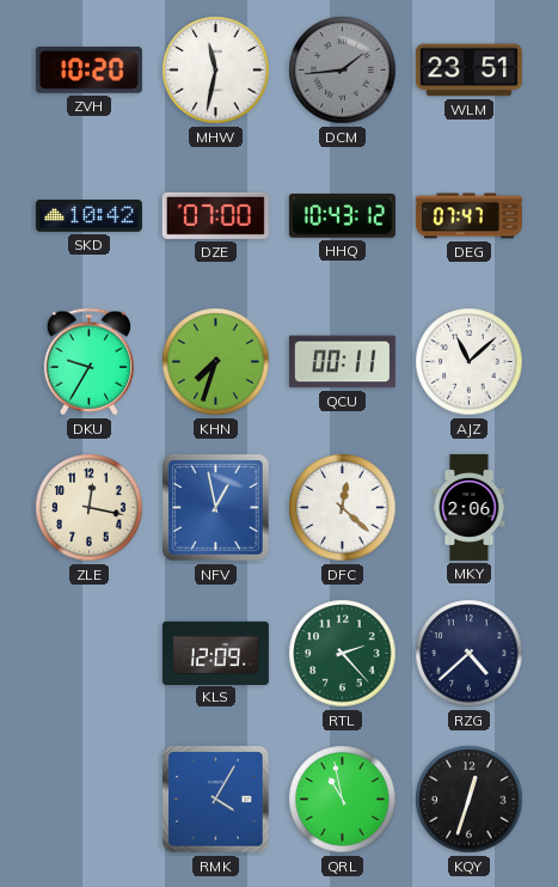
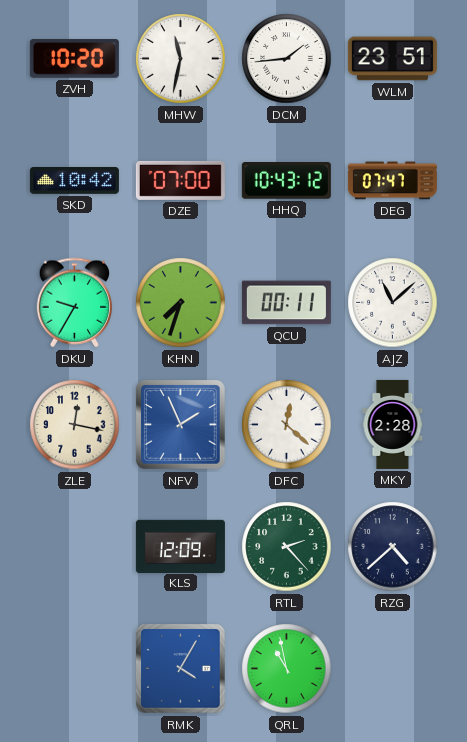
DCM dial: grey -> white (287, 59)
NFV: 12:58 -> 1:56 (181, 425)
MKY: 2:06 -> 2:28 (393, 424)
KQY: 12:33 -> none (470, 800)
